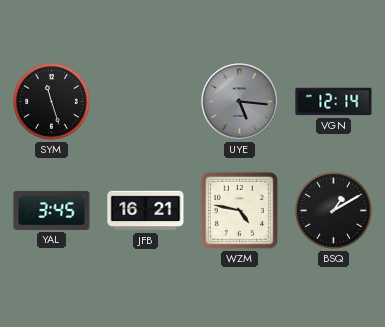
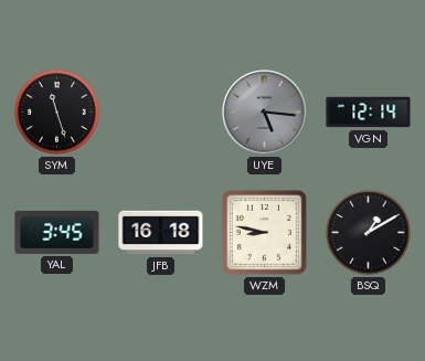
JFB: 16:21 -> 16:18 (161, 233)
WZM: 4:47 -> 8:47 (264, 232)
